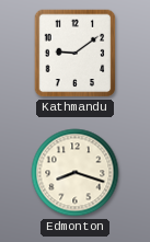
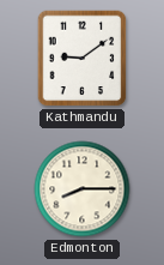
Edmonton: 8:18 -> 8:15 (83, 189)
